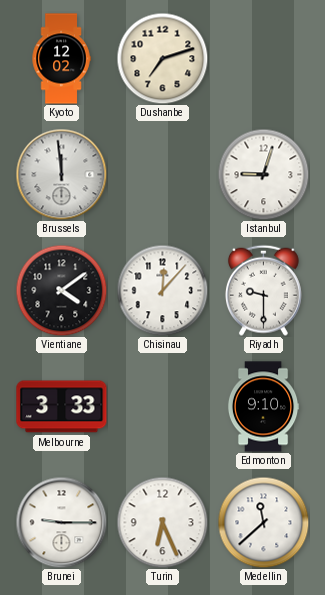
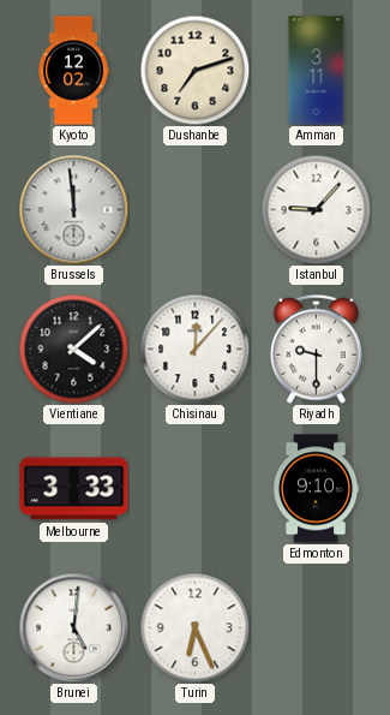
Amman: none -> 3:11 (317, 71)
Istanbul: 9:03 -> 9:07 (316, 209)
Vientiane: 4:09 -> 4:08 (73, 348)
Brunei: 9:15 -> 5:01 (73, 627)
Medellin: 11:38 -> none (263, 522)
